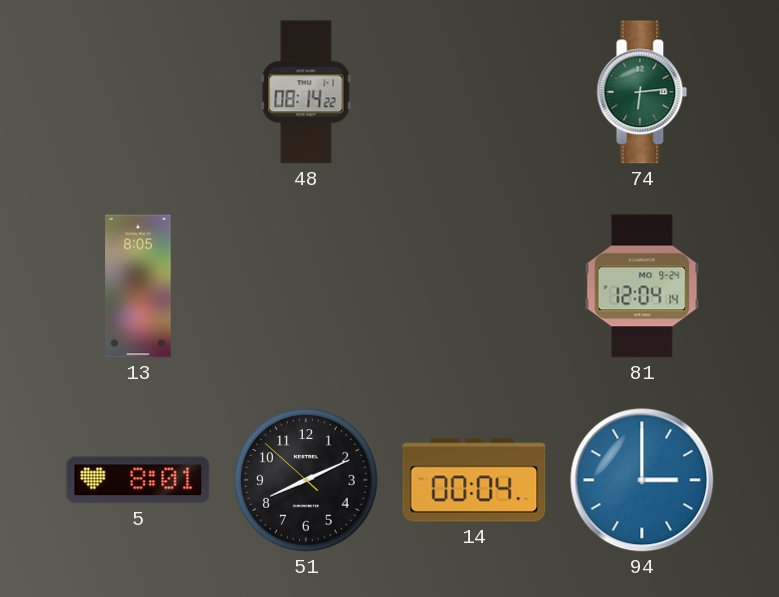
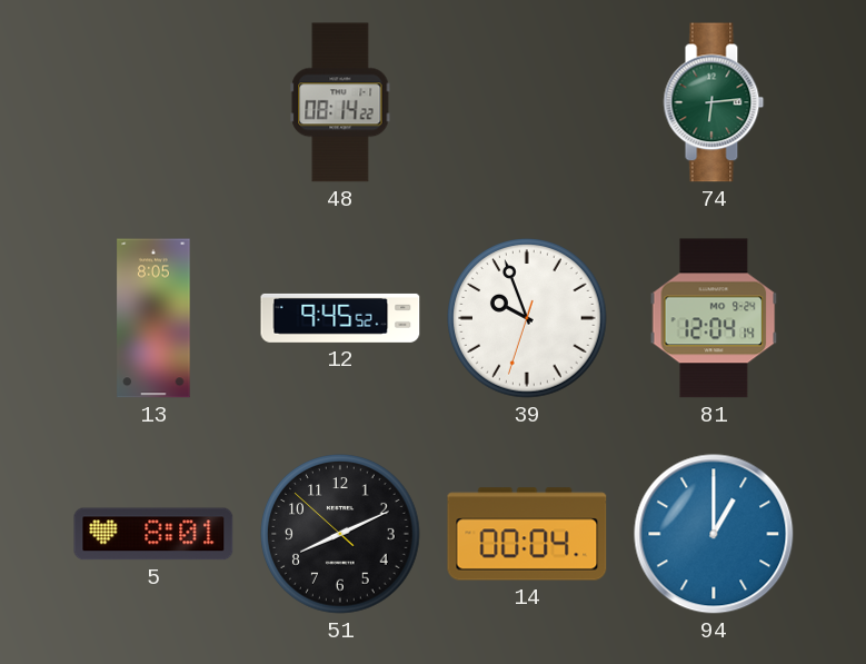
12: none -> 9:45 (340, 318)
39: none -> 9:56 (527, 318)
94: 3:00 -> 1:00 (714, 534)
